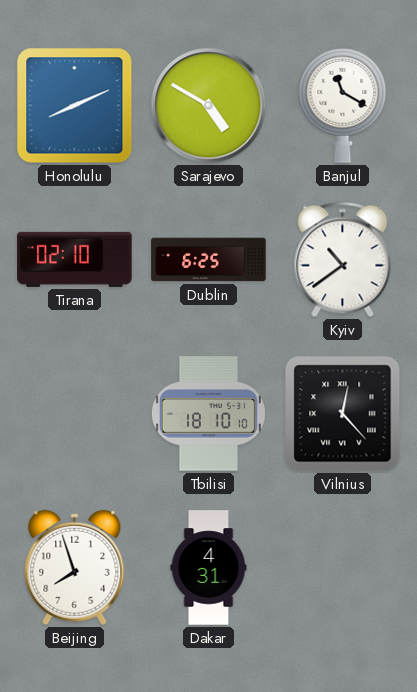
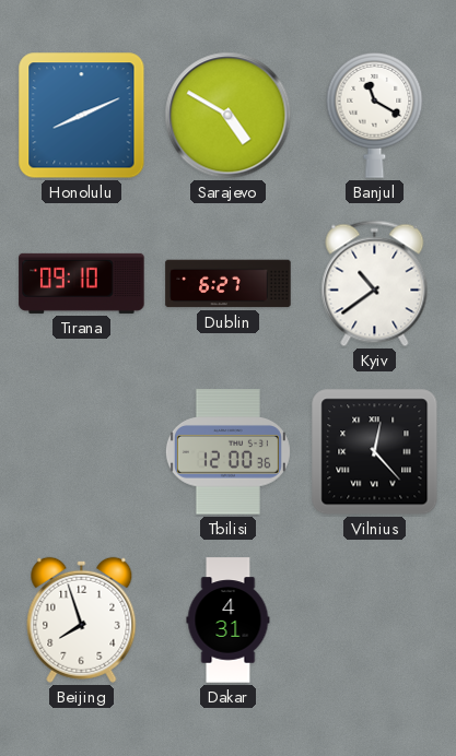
Tirana: 02:10 -> 09:10 (82, 283)
Dublin: 6:25 -> 6:27 (229, 284)
Tbilisi: 18:10 -> 12:00 (227, 452)
